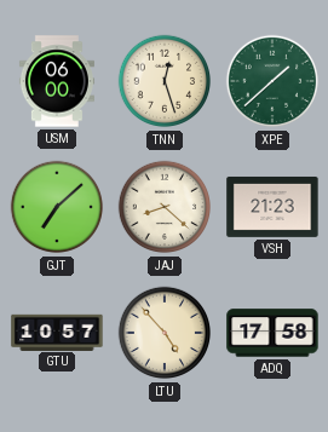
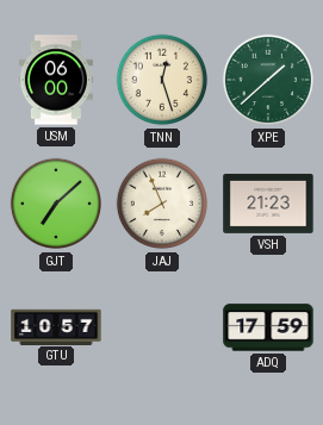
JAJ: 8:22 -> 7:56 (162, 204)
LTU: 4:53 -> none (165, 333)
ADQ: 17:58 -> 17:59 (268, 327)
